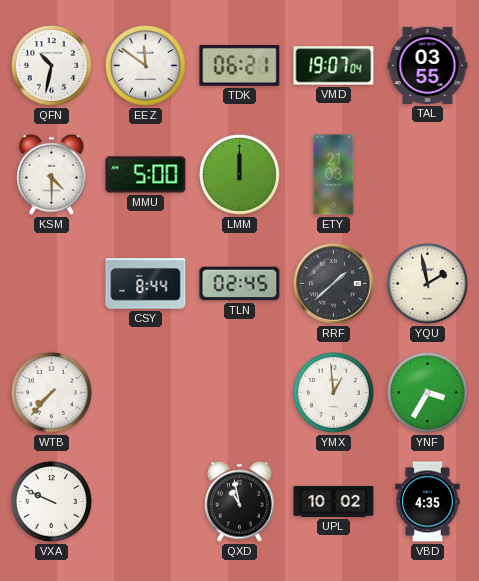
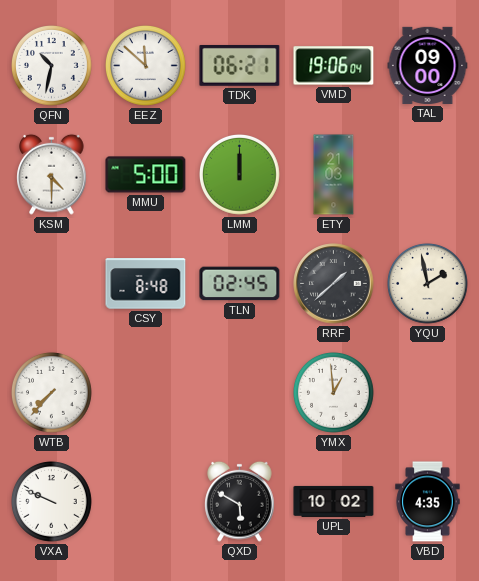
EEZ: 11:51 -> 11:52 (146, 66)
VMD: 19:07 -> 19:06 (334, 66)
TAL: 03:55 -> 09:00 (428, 65)
CSY: 8:44 -> 8:48 (146, 284)
YNF: 3:35 -> none (428, 393)
QXD: 10:58 -> 5:50 (240, 501)
